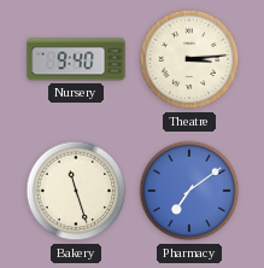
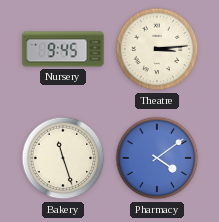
Nursery: 9:40 -> 9:45 (63, 49)
Pharmacy: 7:09 -> 4:09 (157, 158)
